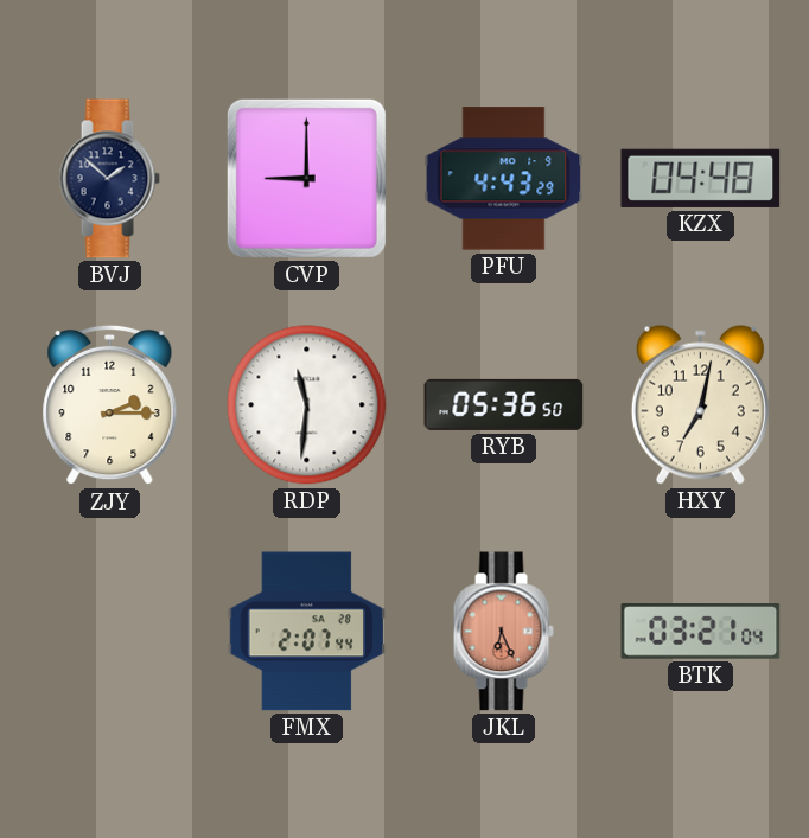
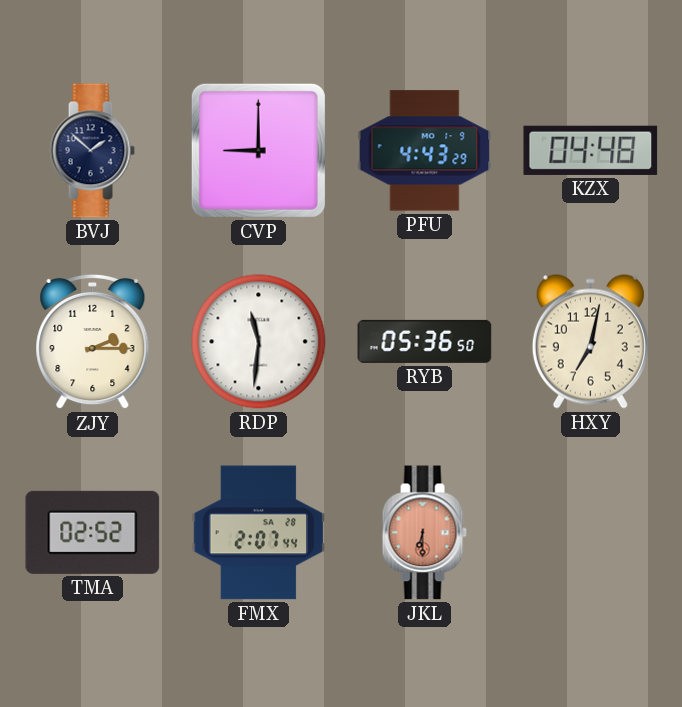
TMA: none -> 02:52 (93, 532)
JKL: 6:26 -> 6:30 (424, 533)
BTK: 03:21 -> none (701, 632)
